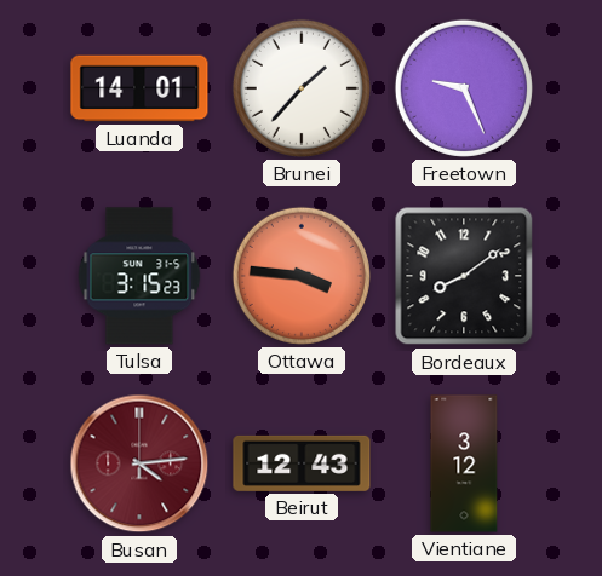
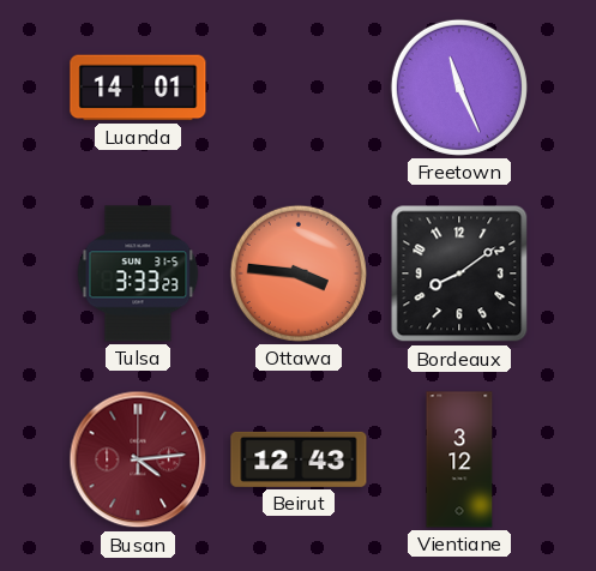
Brunei: 1:37 -> none (302, 88)
Freetown: 9:26 -> 11:26 (459, 88)
Tulsa: 3:15 -> 3:33 (138, 274)
